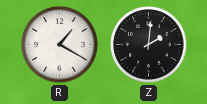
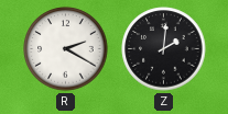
R: 1:20 -> 2:20 (66, 49)
